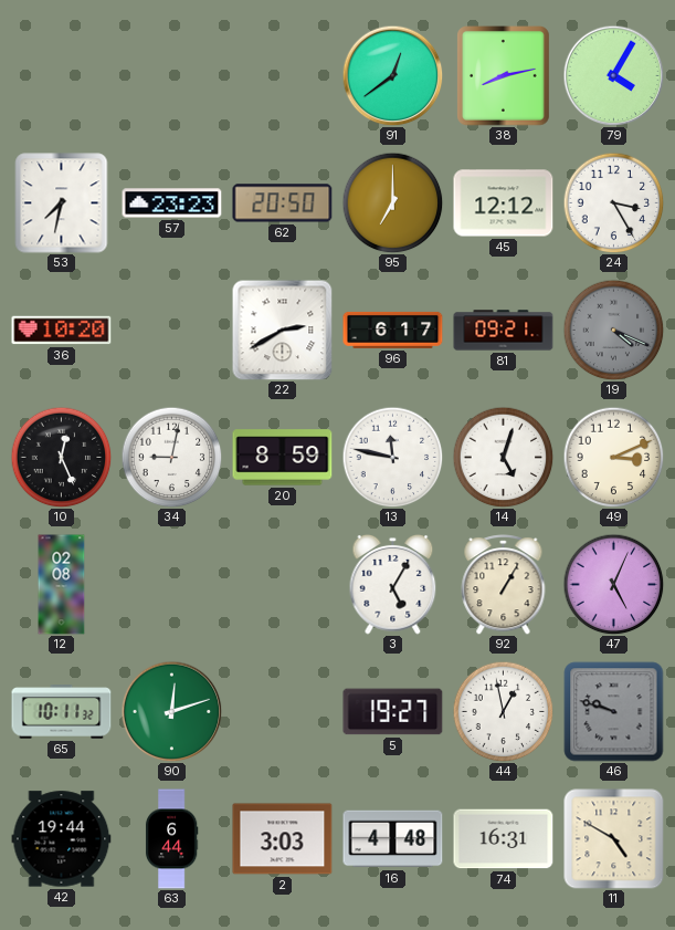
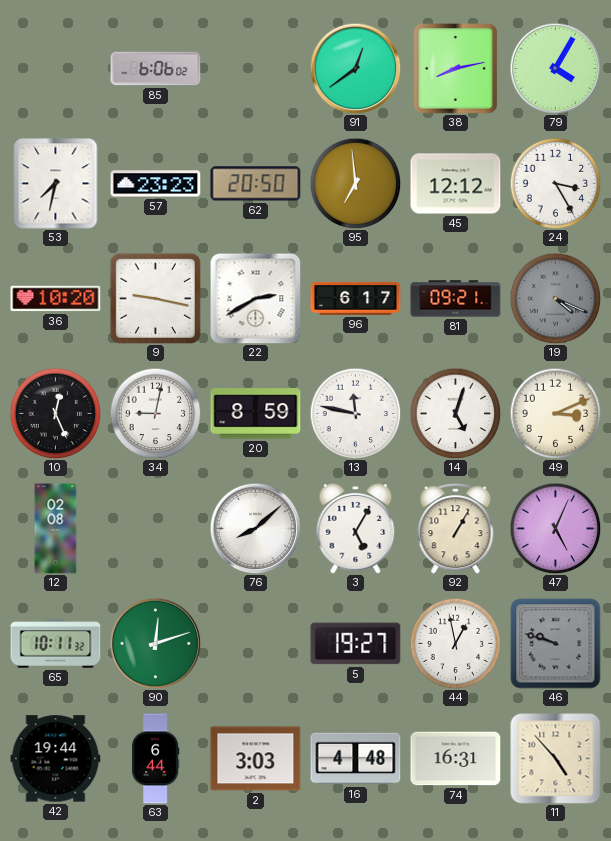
85: none -> 6:06 (156, 69)
95: 7:00 -> 6:59 (355, 183)
9: none -> 9:17 (155, 298)
76: none -> 8:08 (255, 528)
11: 4:50 -> 4:53 (556, 759)
